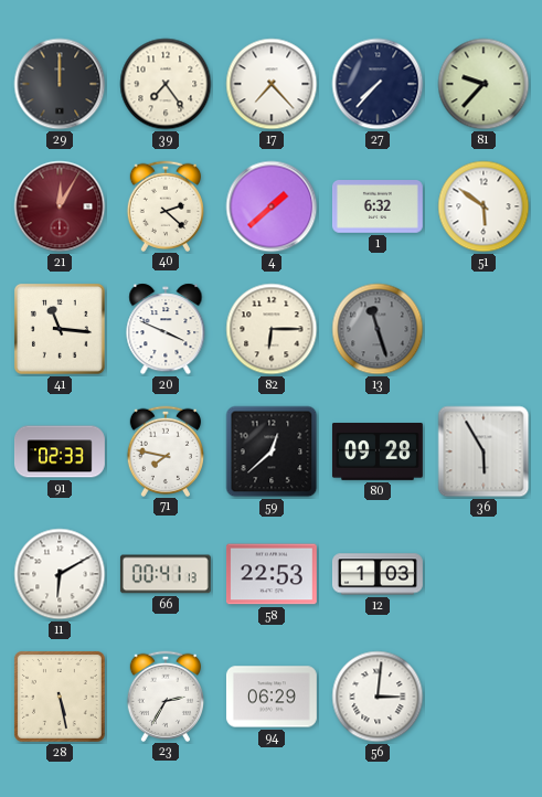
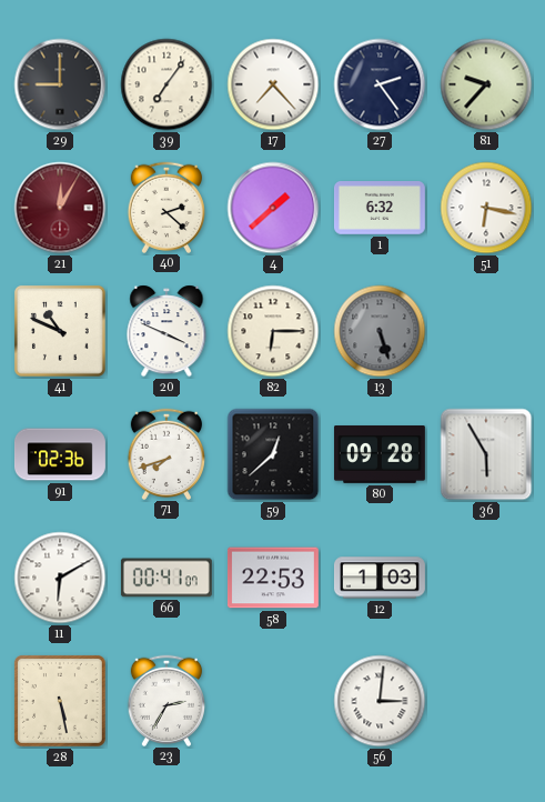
29: 12:00 -> 9:00 (60, 84)
39: 7:24 -> 7:06 (166, 84)
27: 7:37 -> 2:24 (380, 84)
51: 5:51 -> 6:17 (486, 208)
41: 11:16 -> 10:49 (61, 332)
13: 11:27 -> 5:27 (380, 331)
91: 02:33 -> 02:36 (60, 454)
71: 7:47 -> 7:42 (165, 453)
66: 00:41:13 -> 00:41:07 (166, 578)
94: 06:29 -> none (272, 697)
